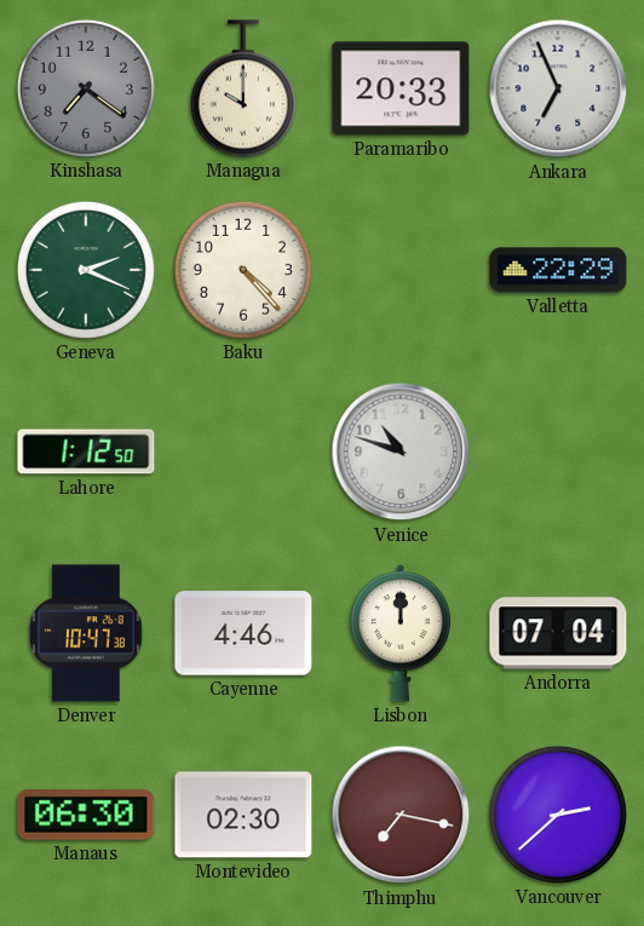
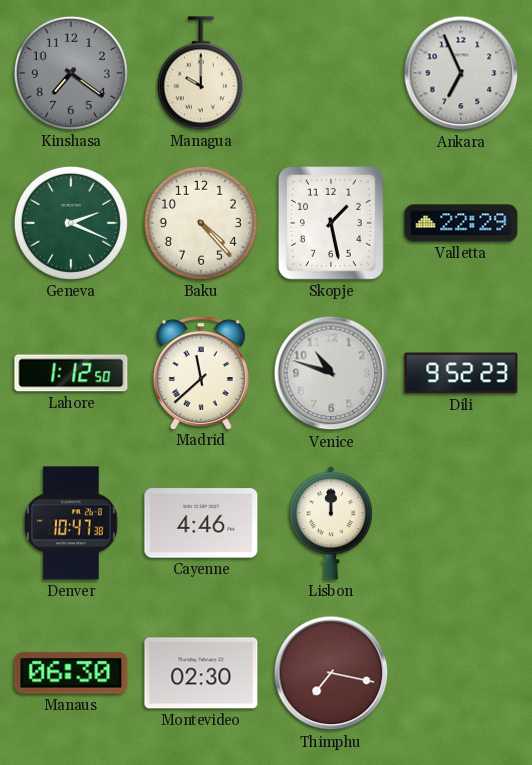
Paramaribo: 20:33 -> none (401, 88)
Skopje: none -> 1:28 (331, 224)
Madrid: none -> 11:38 (201, 373)
Dili: none -> 9:52 (461, 373)
Andorra: 07:04 -> none (558, 633)
Vancouver: 2:38 -> none (558, 815)
